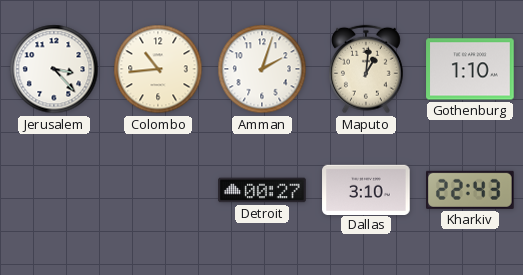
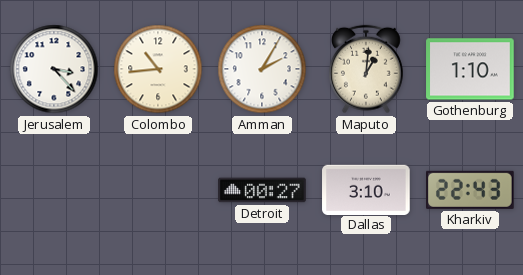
Amman: 2:03 -> 2:05 (262, 69)
